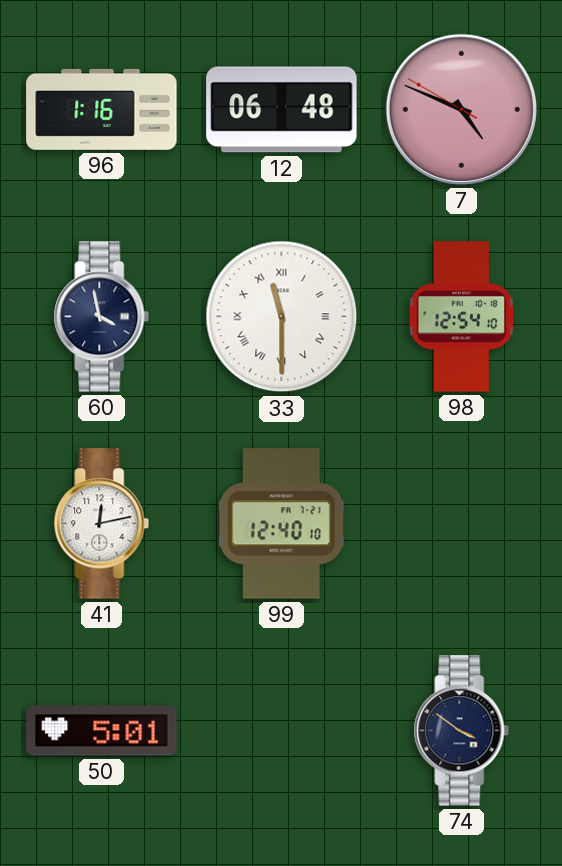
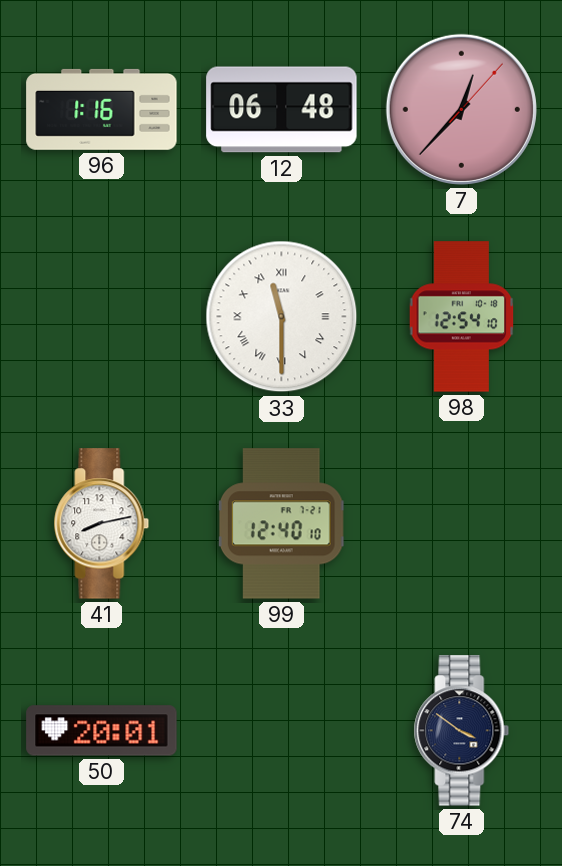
7: 4:48 -> 12:37 (461, 109)
60: 3:58 -> none (102, 317)
41: 12:13 -> 8:13 (102, 524)
50: 5:01 -> 20:01 (102, 731)
